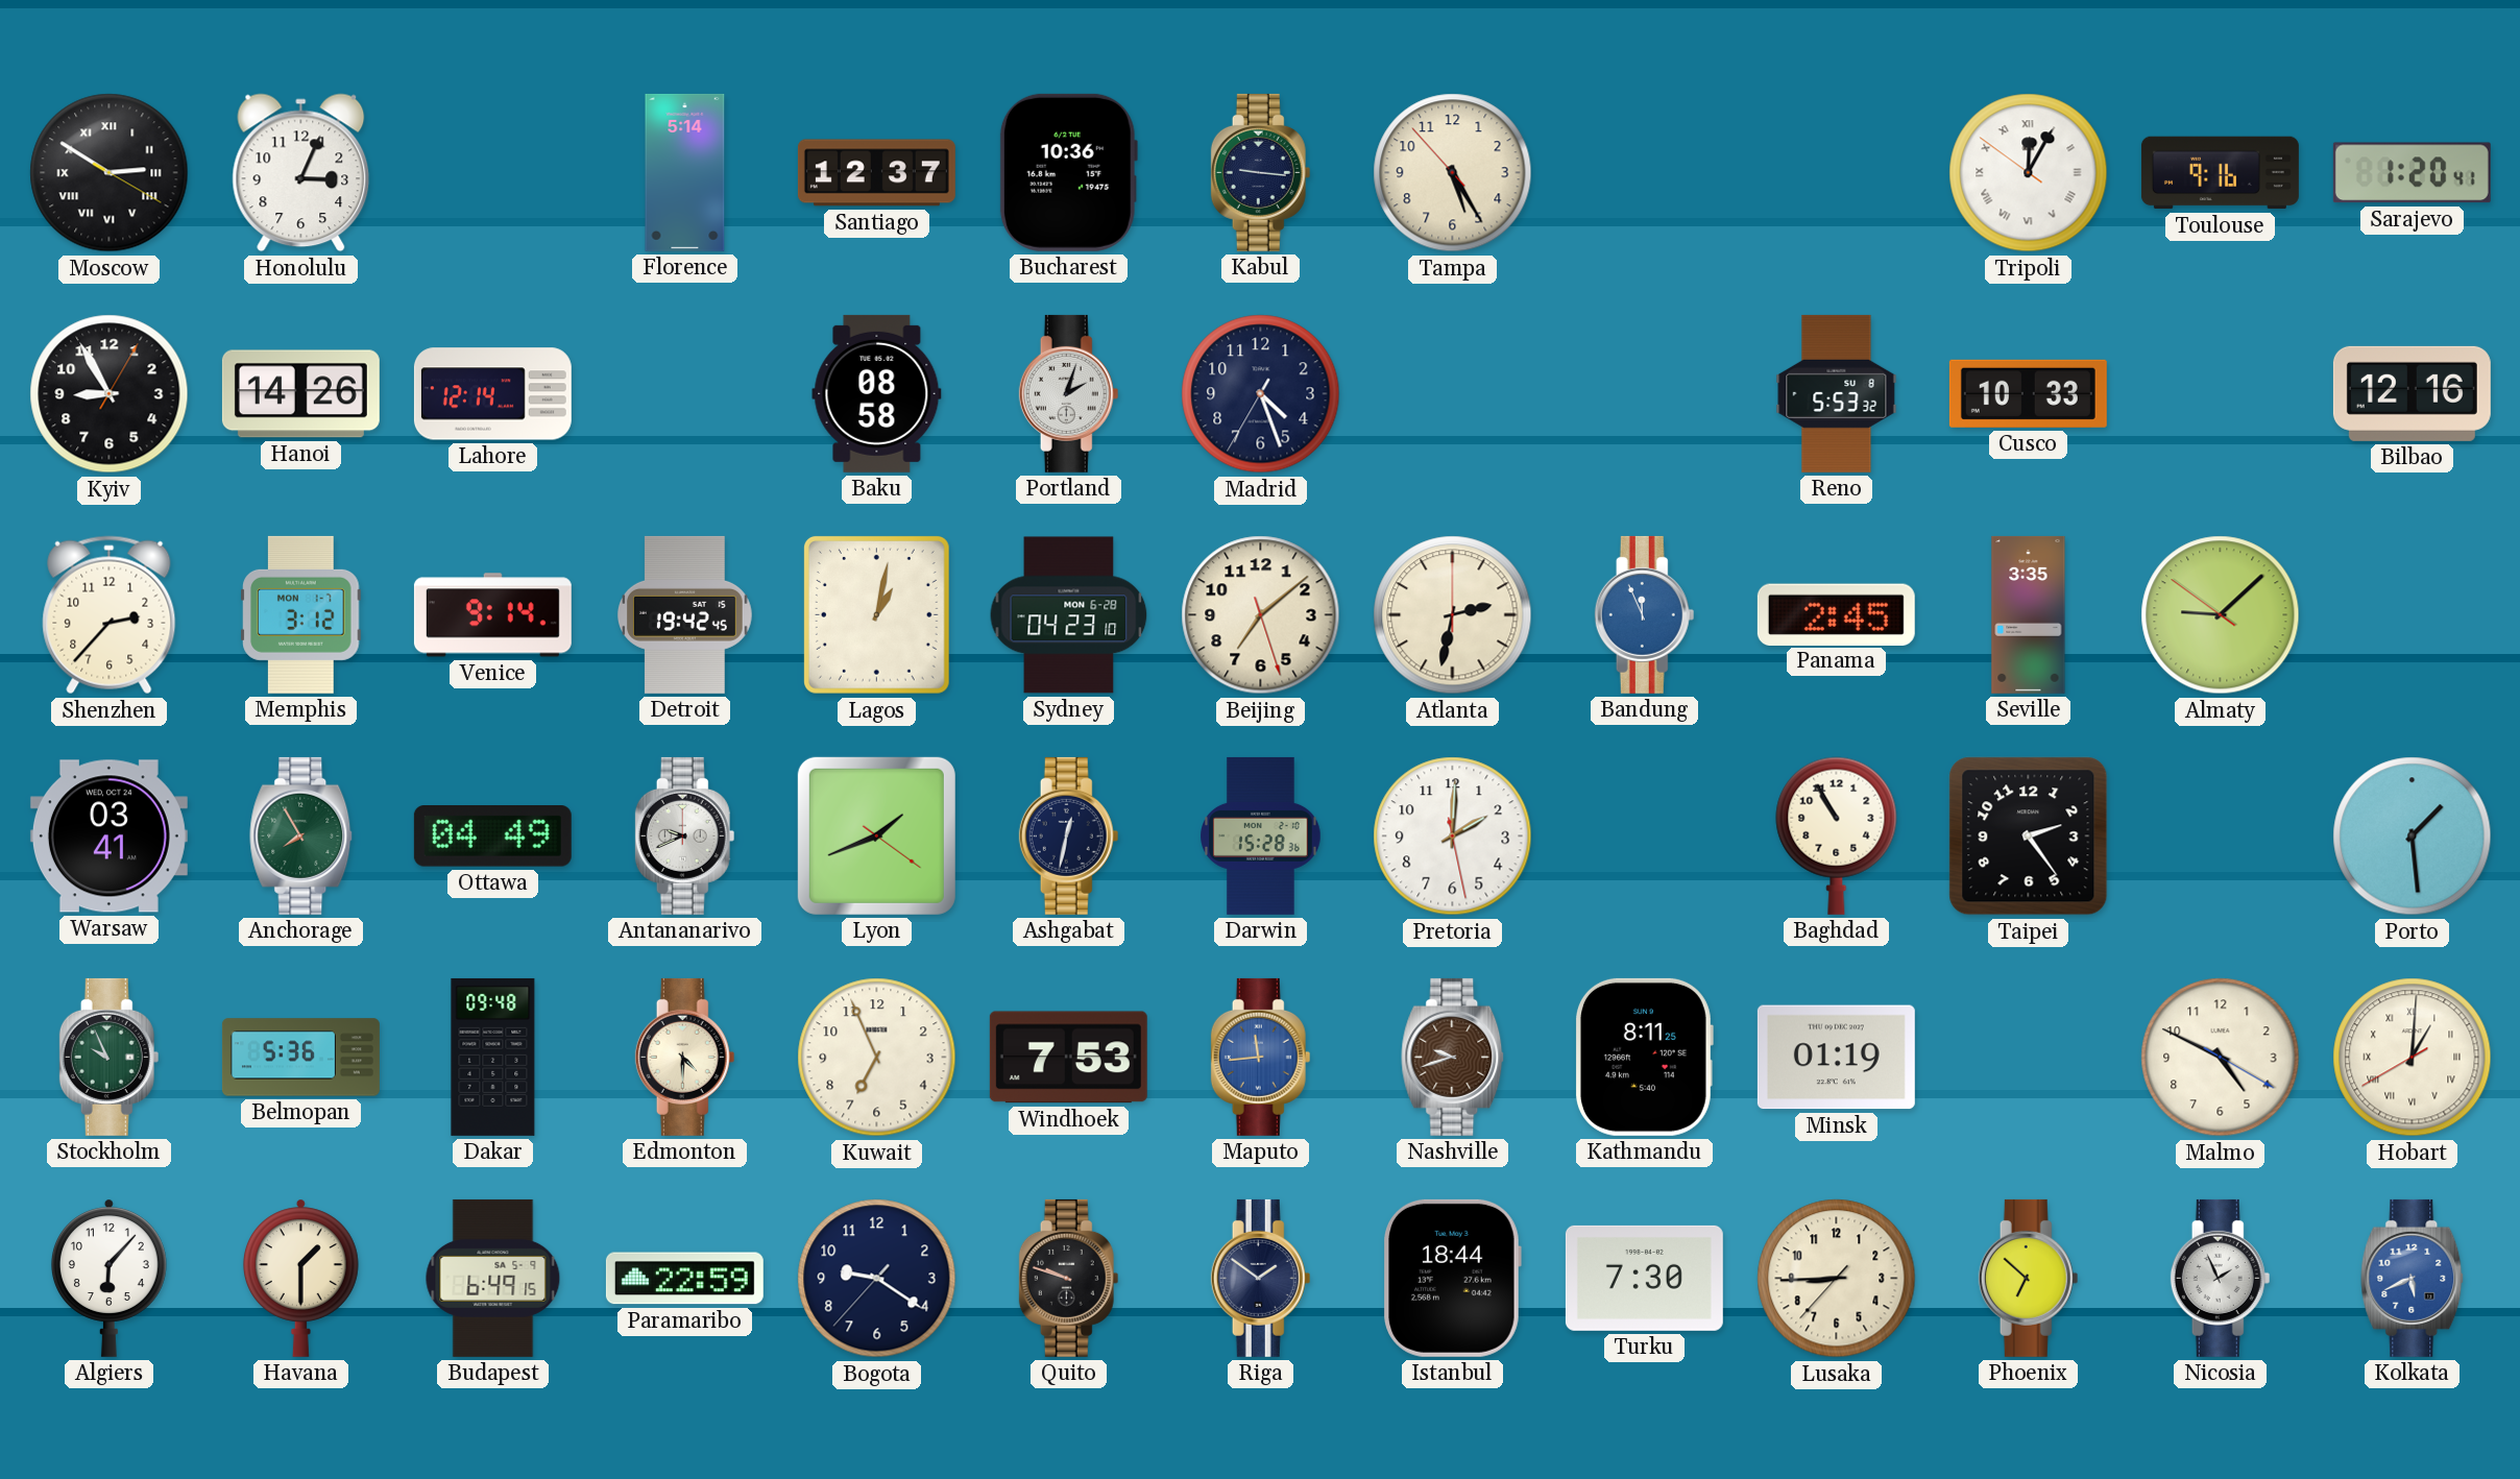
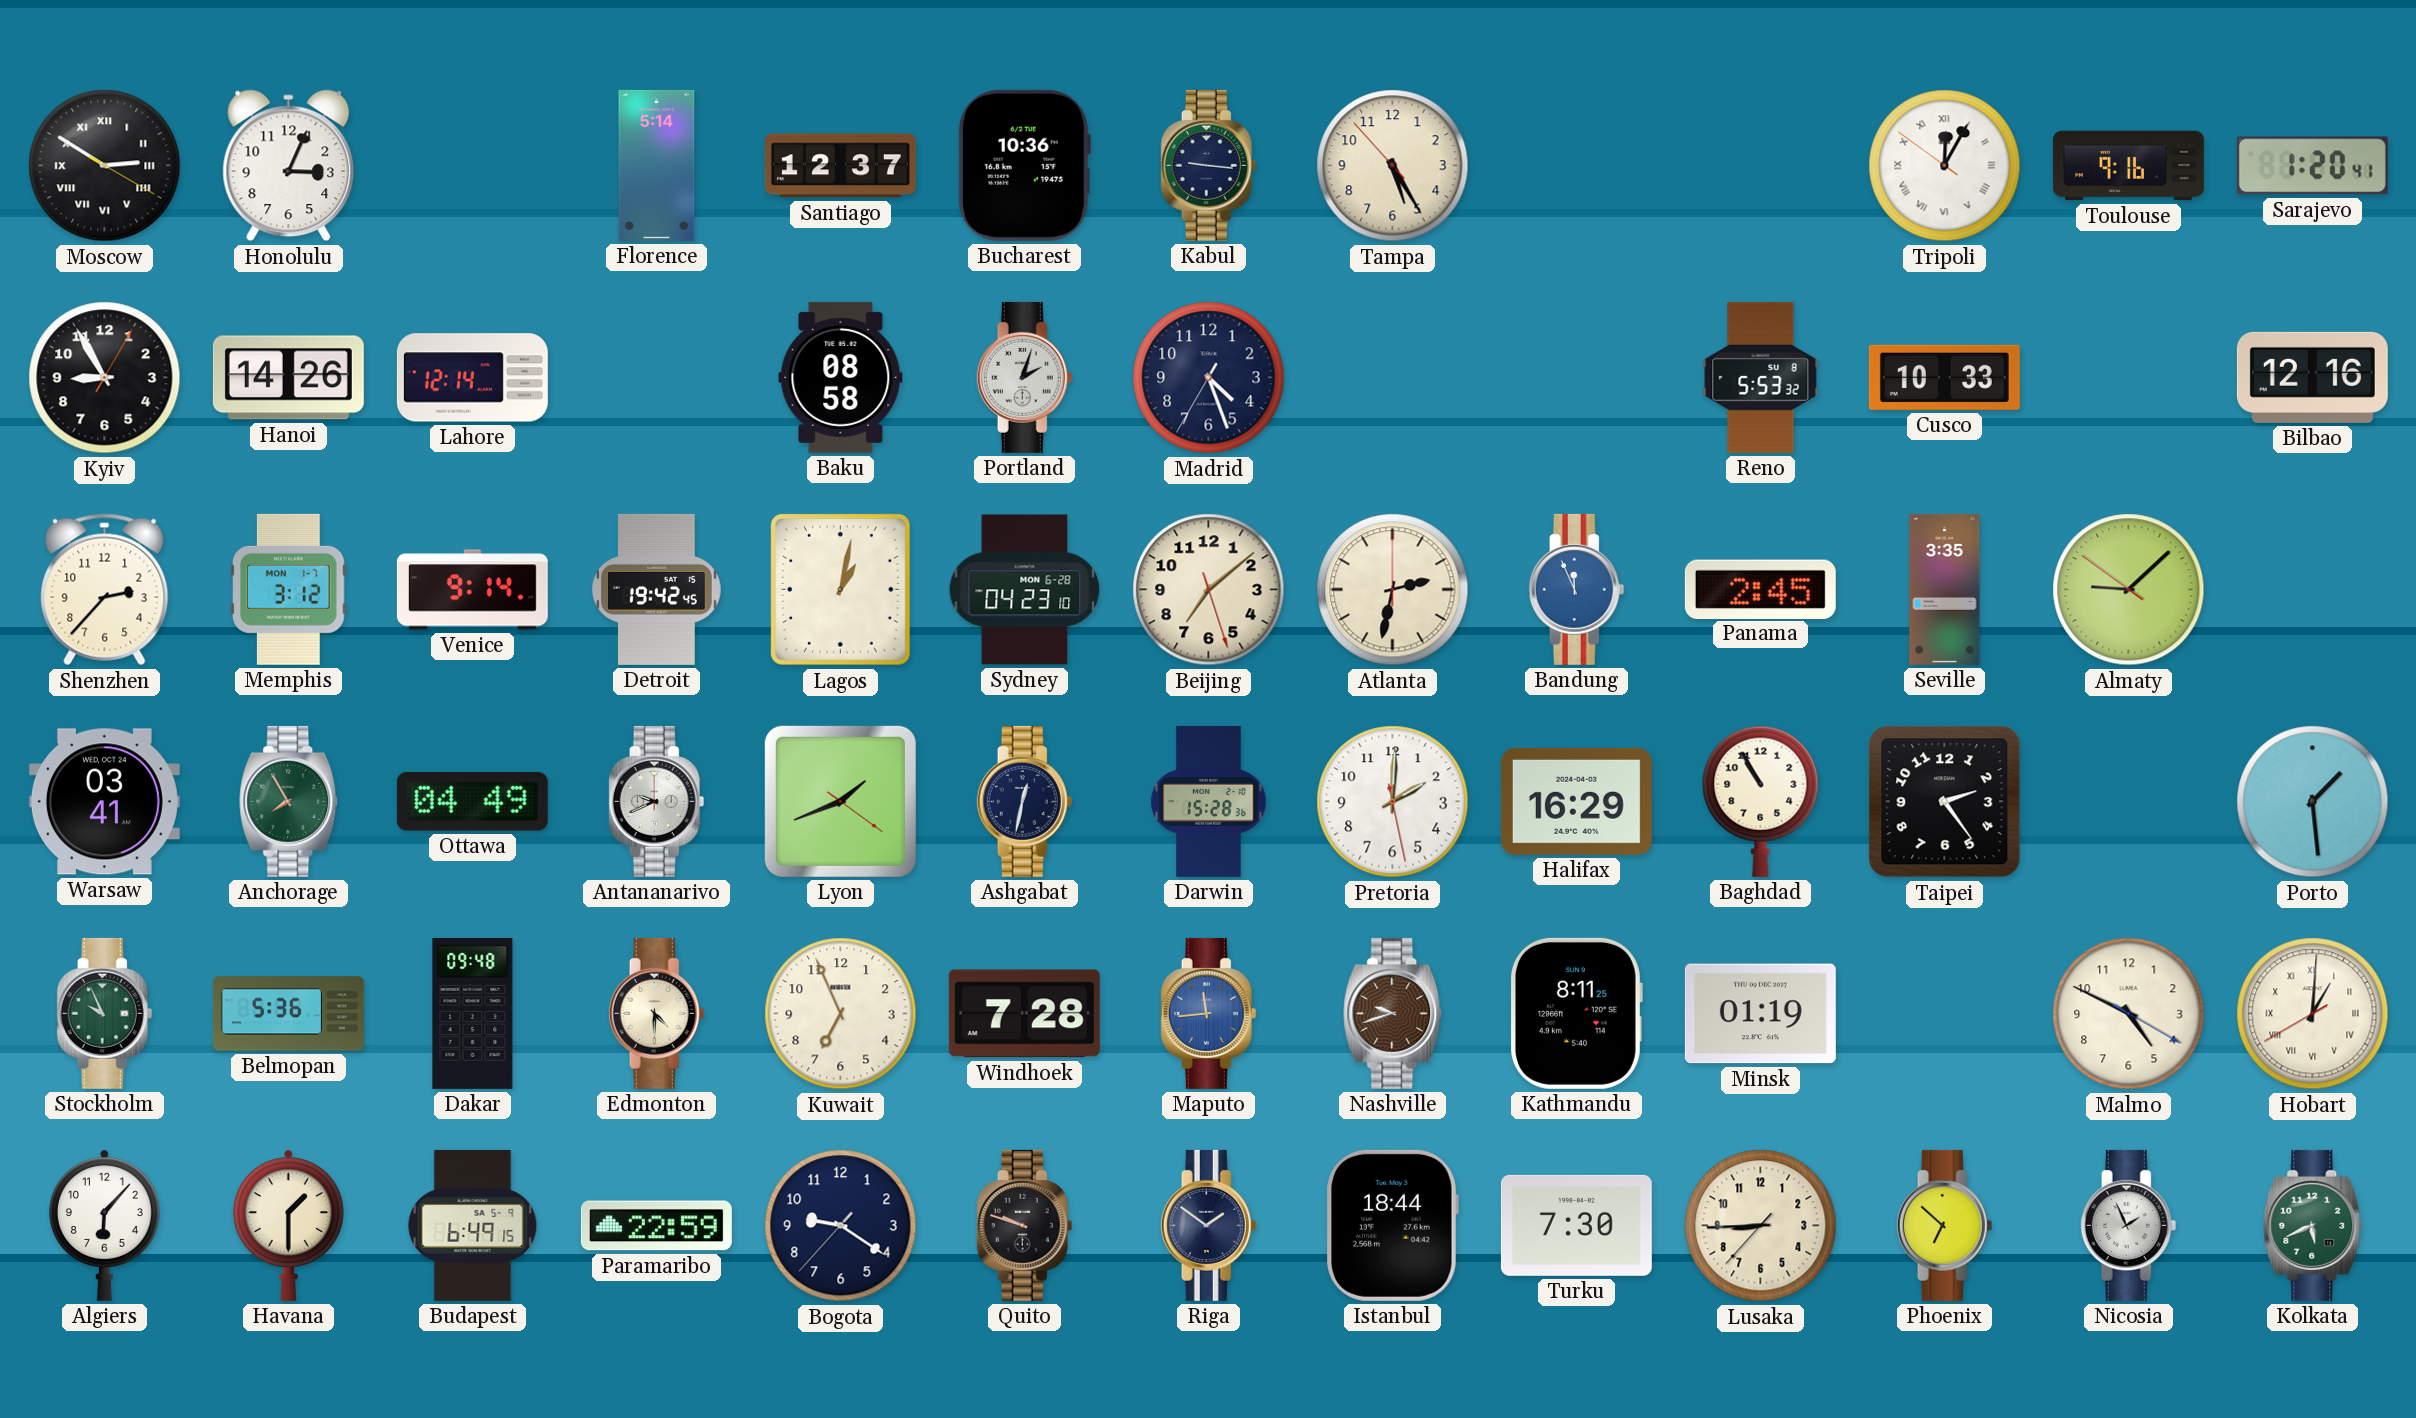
Halifax: none -> 16:29 (1576, 801)
Windhoek: 7:53 -> 7:28 (1024, 1014)
Kolkata dial: blue -> green (2313, 1225)
